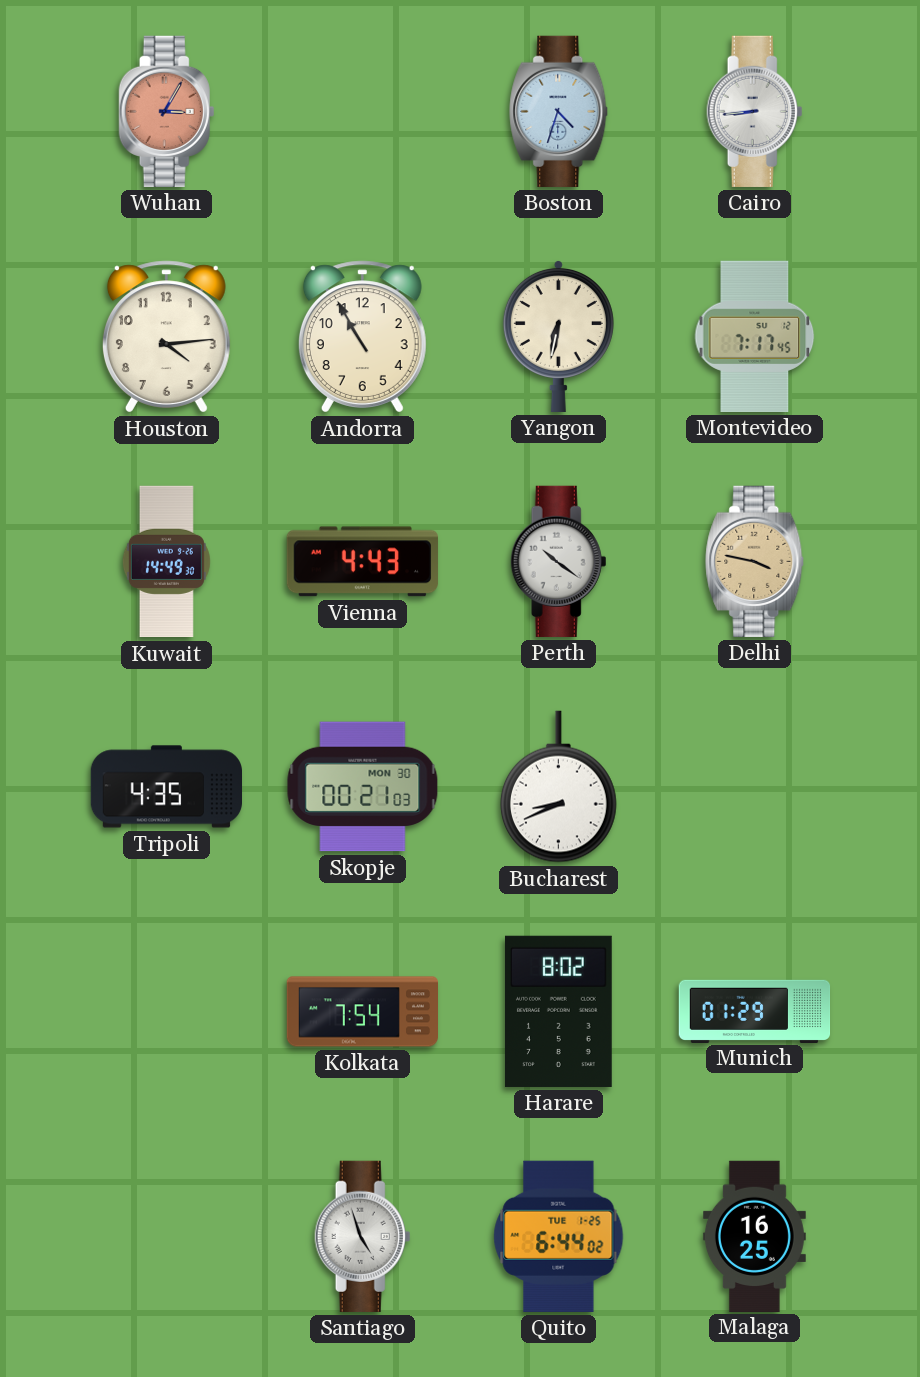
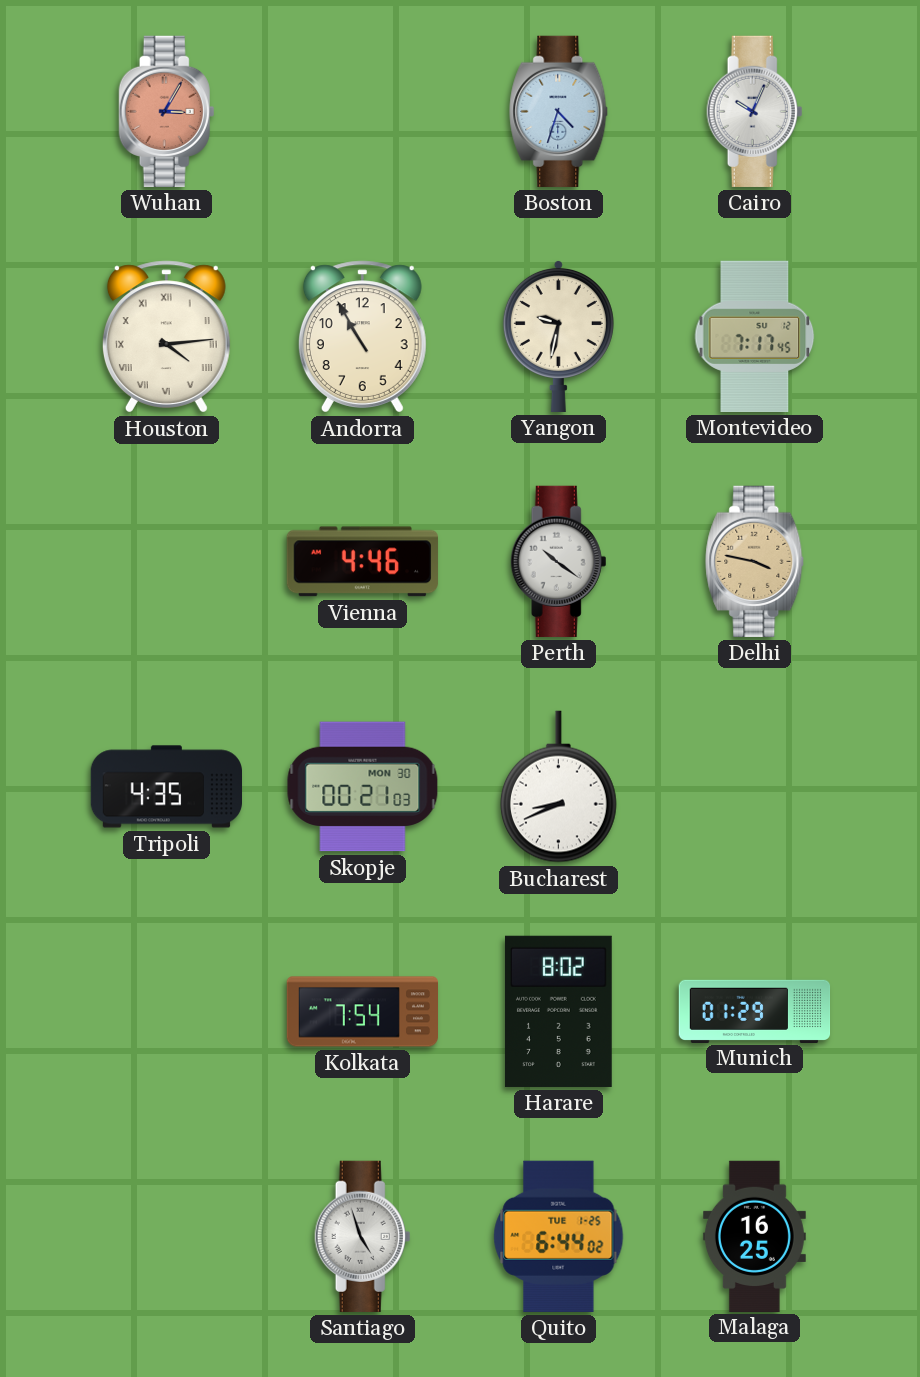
Cairo: 8:44 -> 10:04 (755, 111)
Houston numerals: Arabic -> Roman (166, 337)
Yangon: 6:32 -> 9:32 (558, 336)
Kuwait: 14:49 -> none (166, 562)
Vienna: 4:43 -> 4:46 (362, 562)
